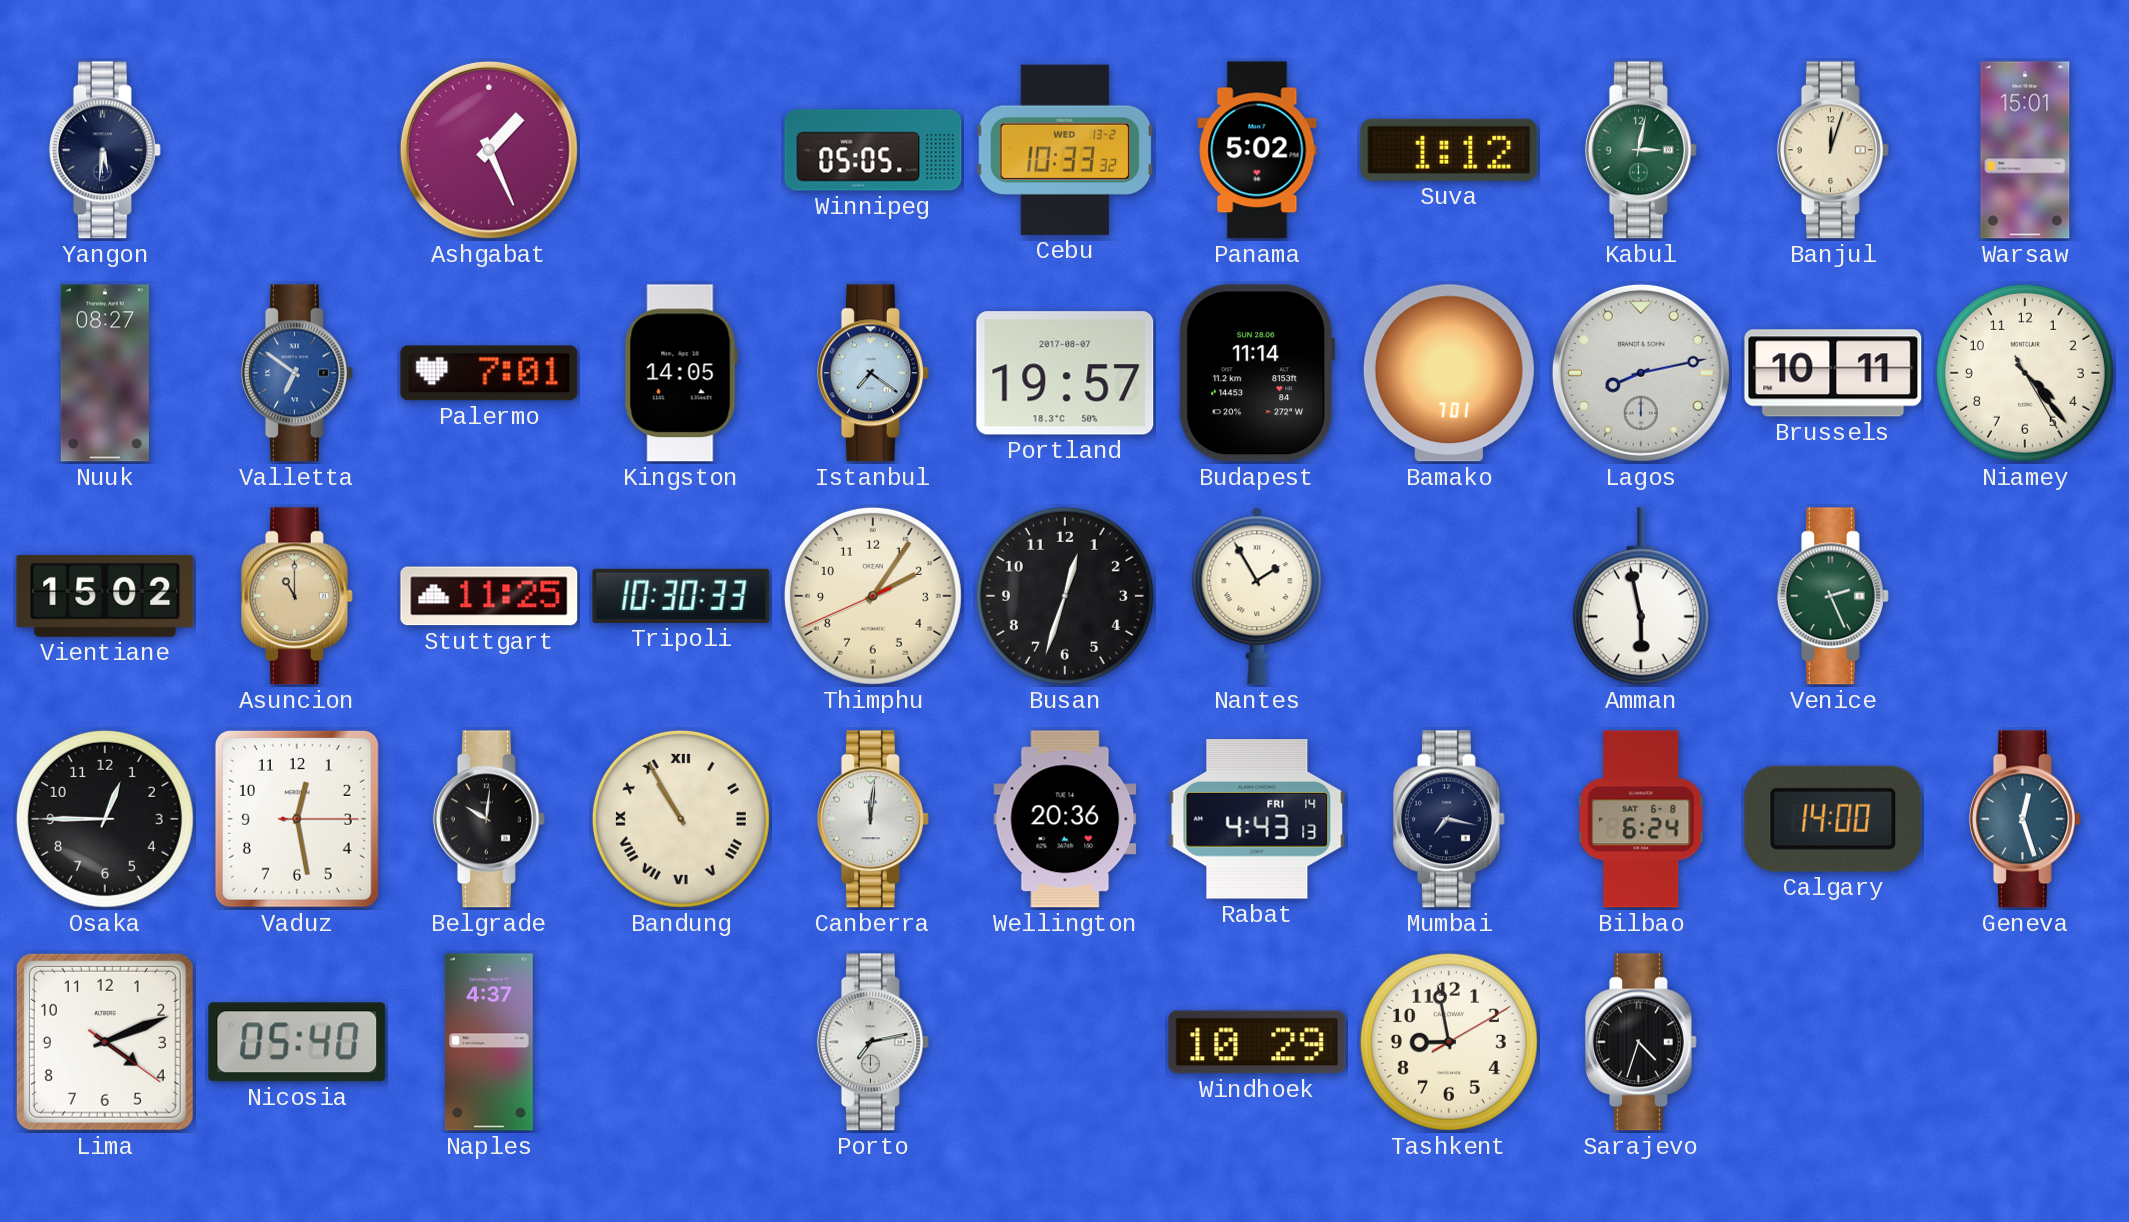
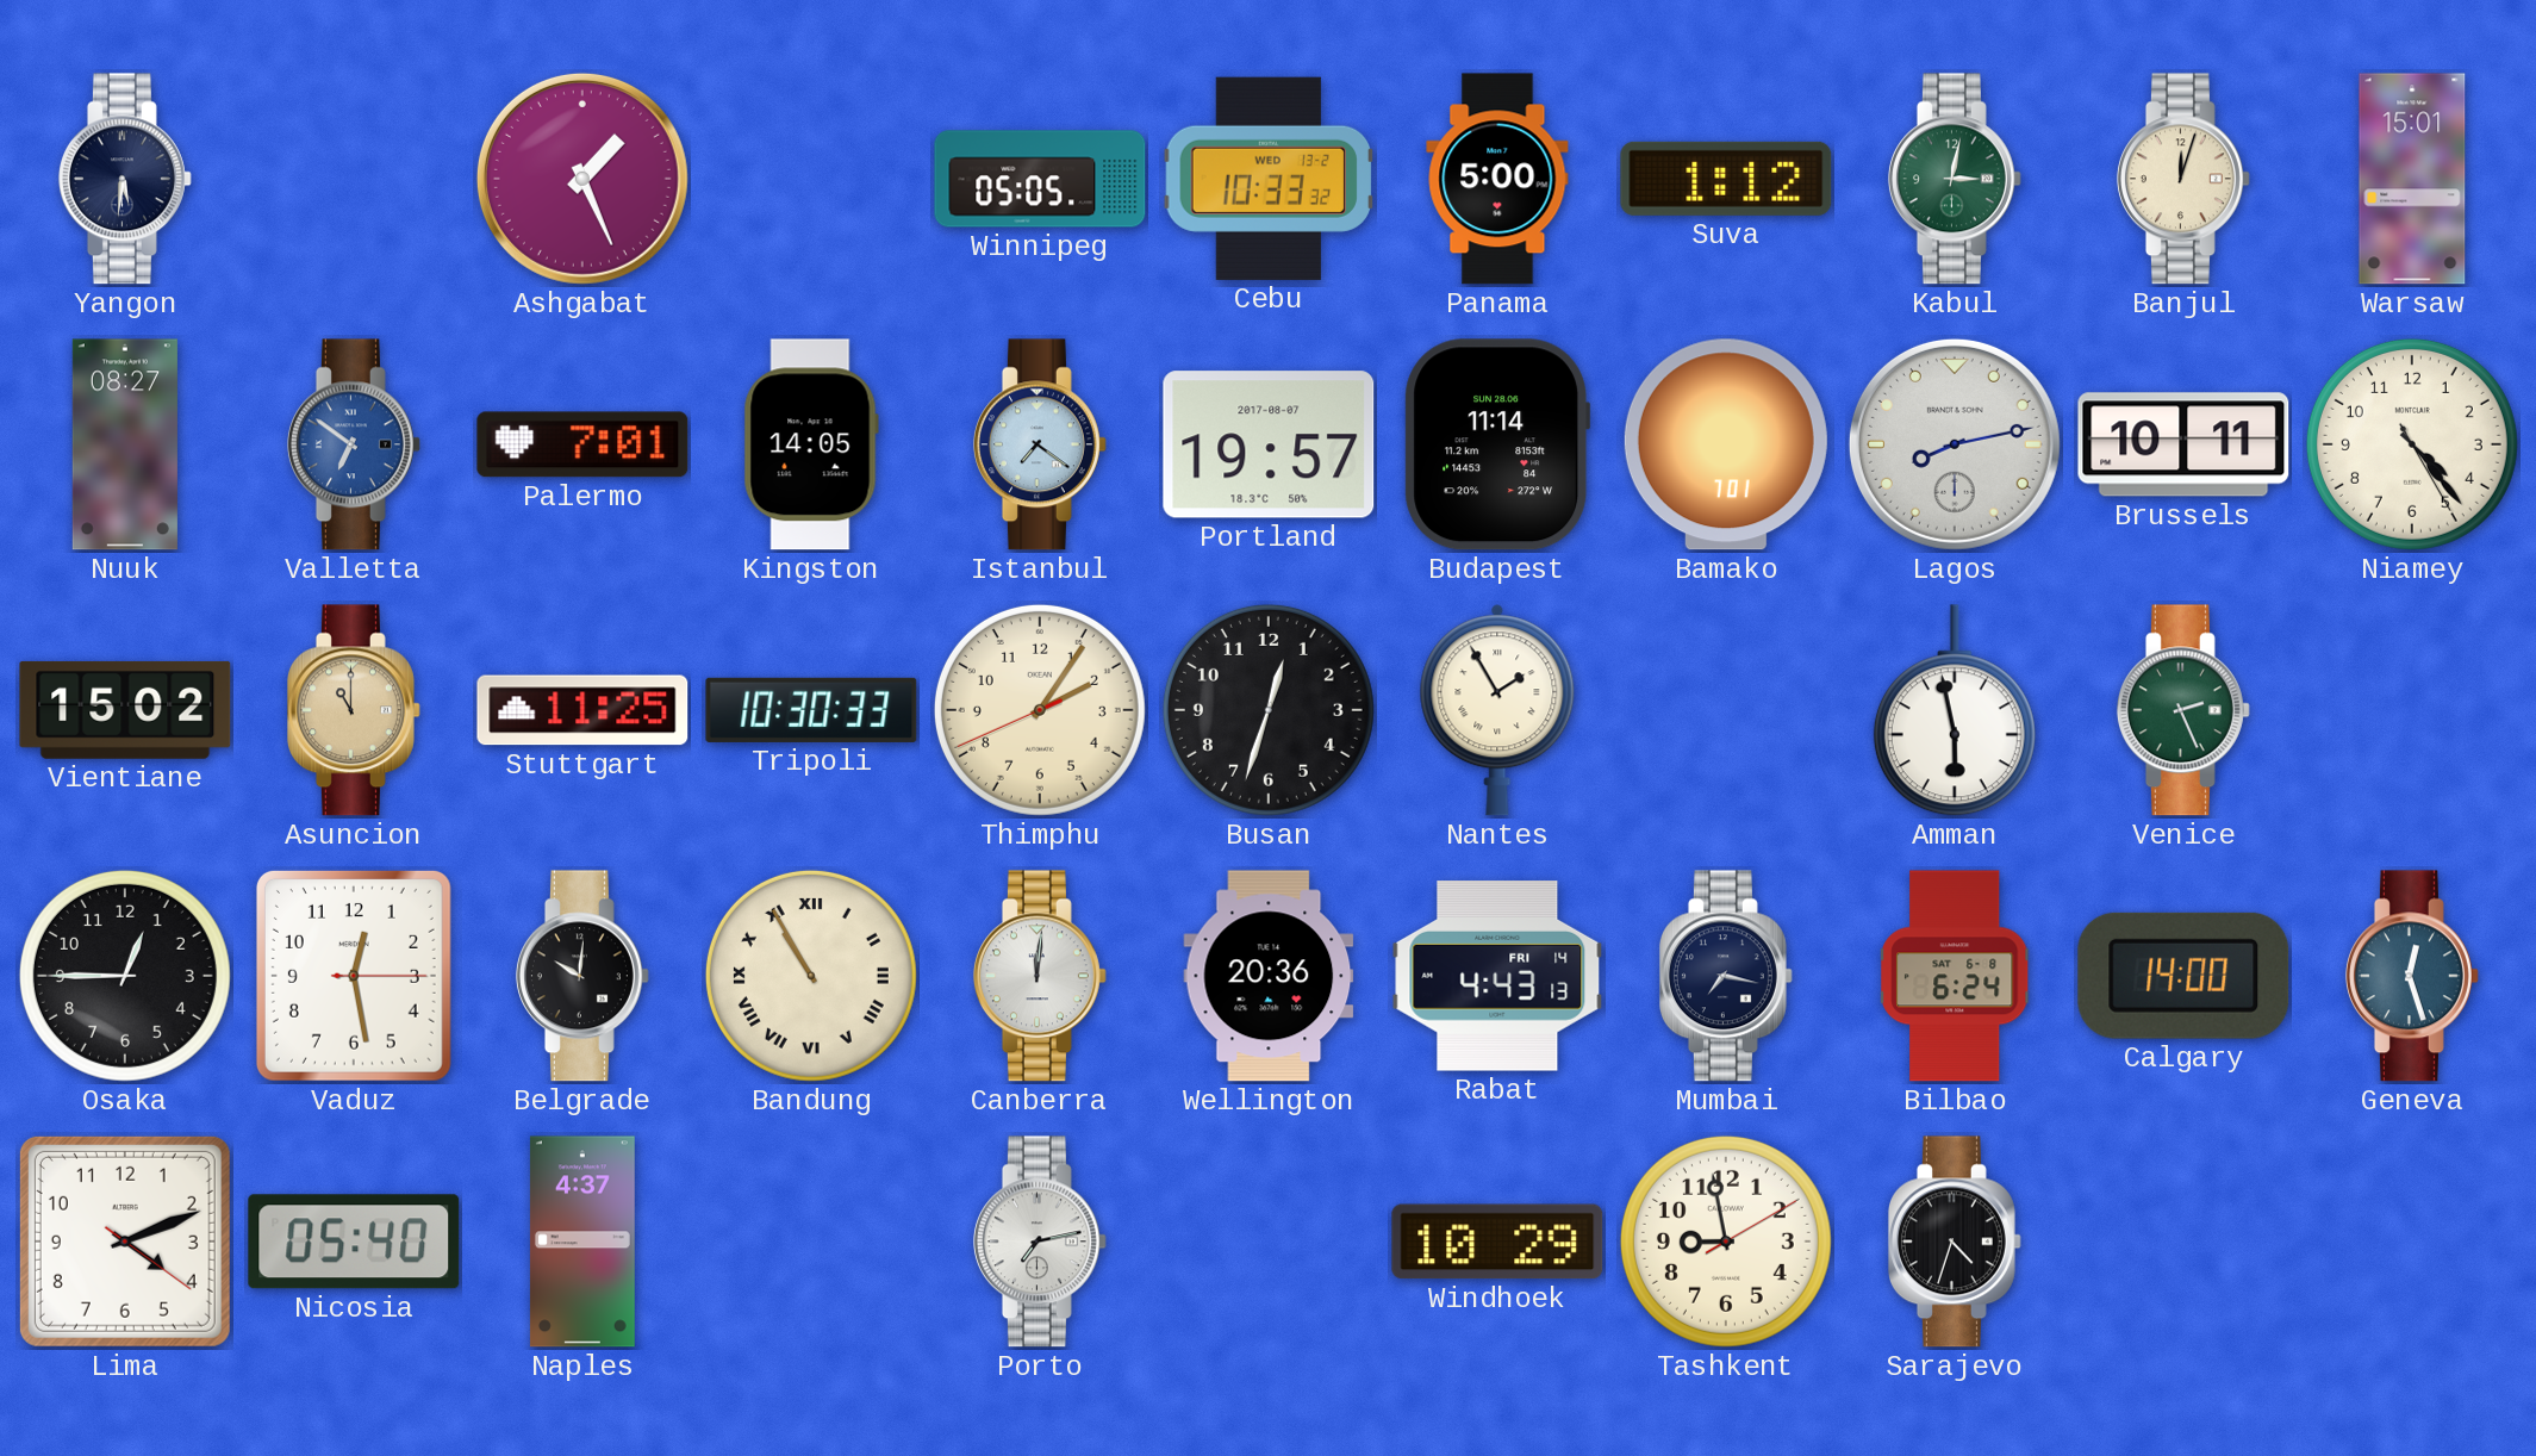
Panama: 5:02 -> 5:00 (1497, 179)
